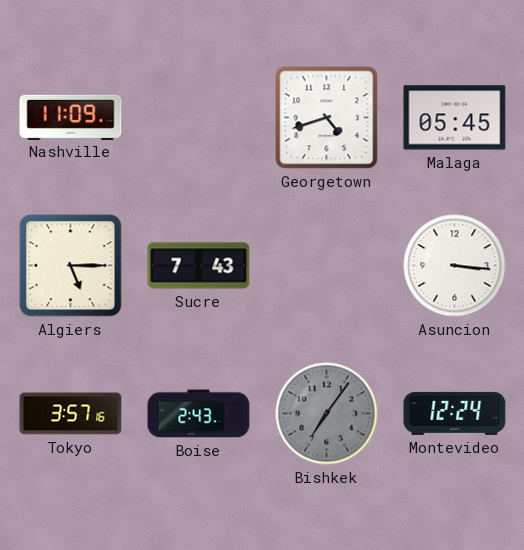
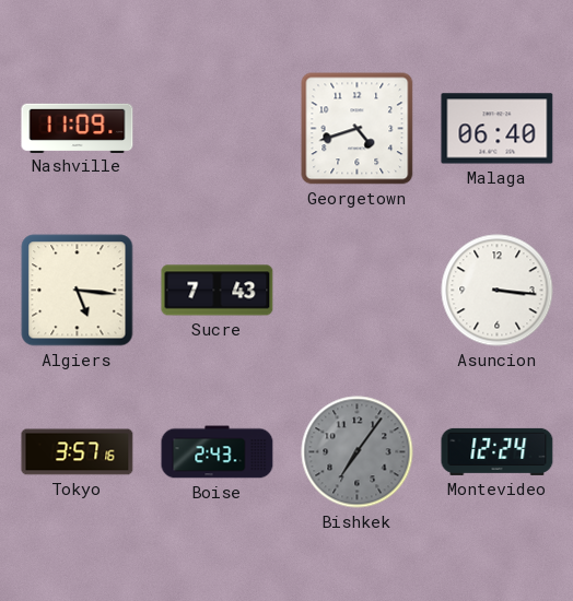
Malaga: 05:45 -> 06:40 (498, 129)
Algiers: 5:15 -> 5:16 (78, 291)
